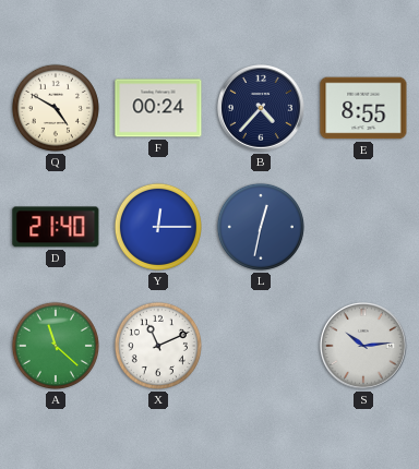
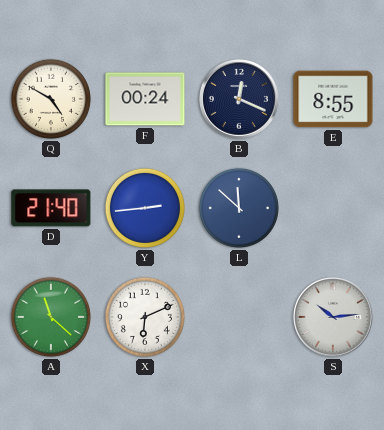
B: 4:37 -> 12:19 (240, 100)
Y: 12:15 -> 2:44 (145, 208)
L: 12:32 -> 11:52 (239, 208)
X: 11:11 -> 6:11 (145, 317)
